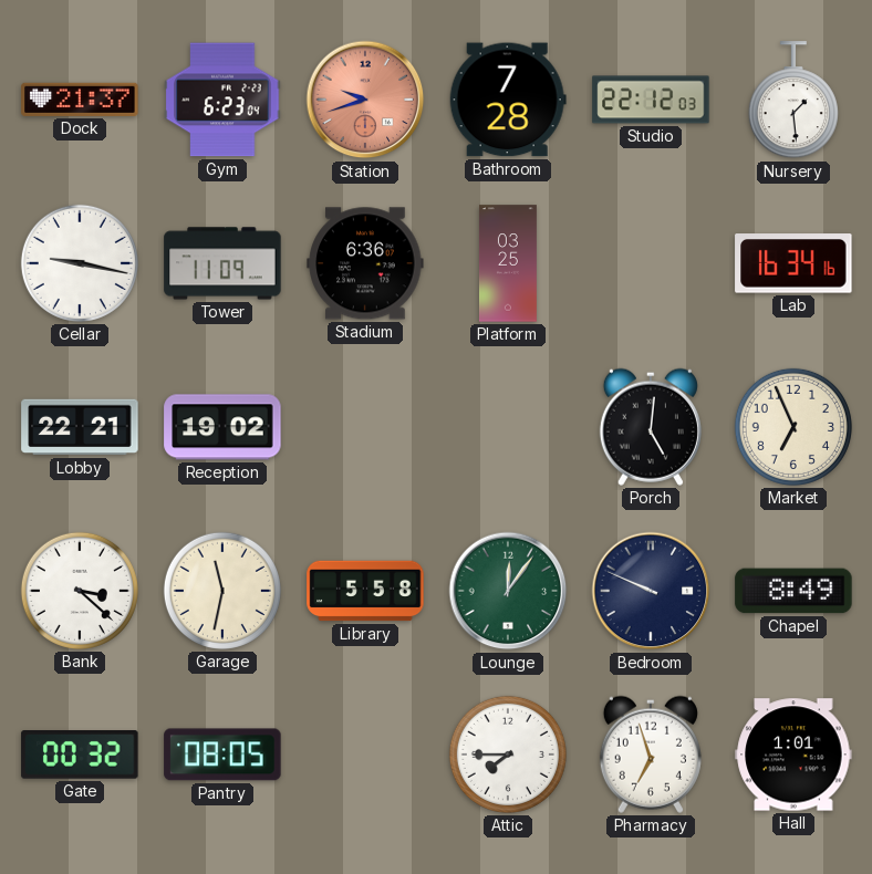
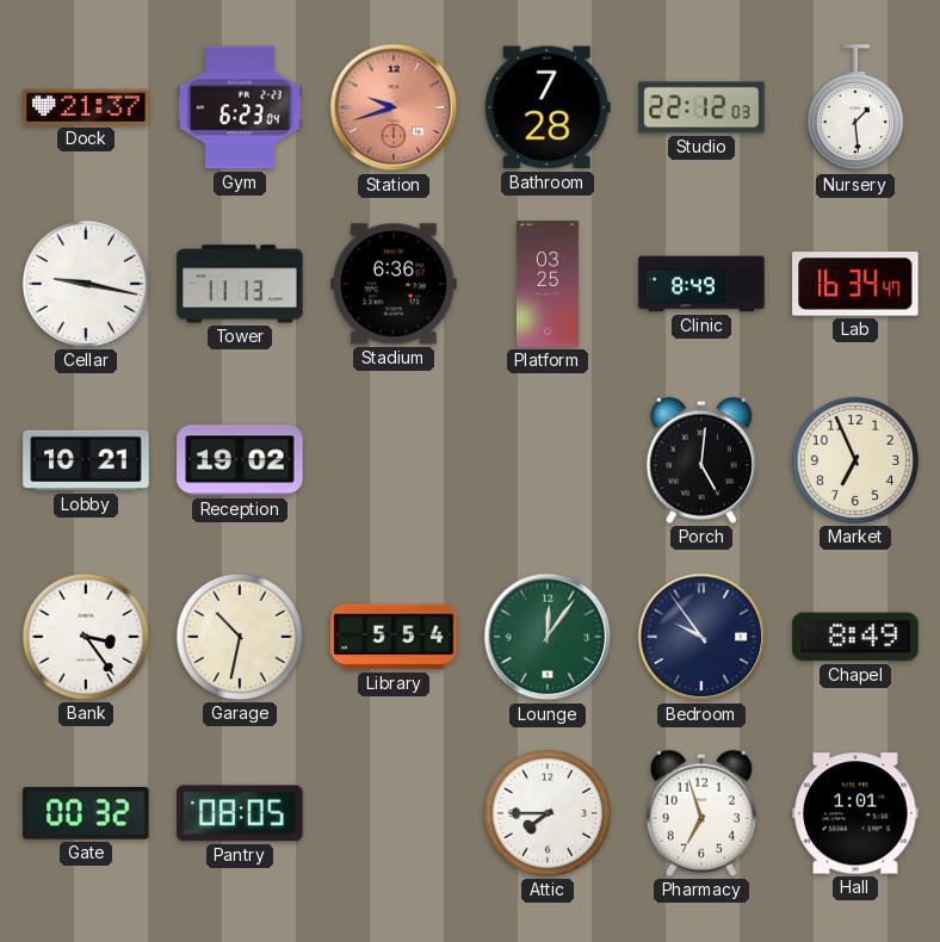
Tower: 11:09 -> 11:13 (240, 284)
Clinic: none -> 8:49 (701, 284)
Lab: 16:34:16 -> 16:34:47 (855, 284)
Lobby: 22:21 -> 10:21 (86, 460)
Bank: 3:22 -> 3:24 (86, 637)
Garage: 11:32 -> 10:32 (240, 637)
Library: 5:58 -> 5:54 (394, 637)
Bedroom: 9:49 -> 9:54 (701, 637)
